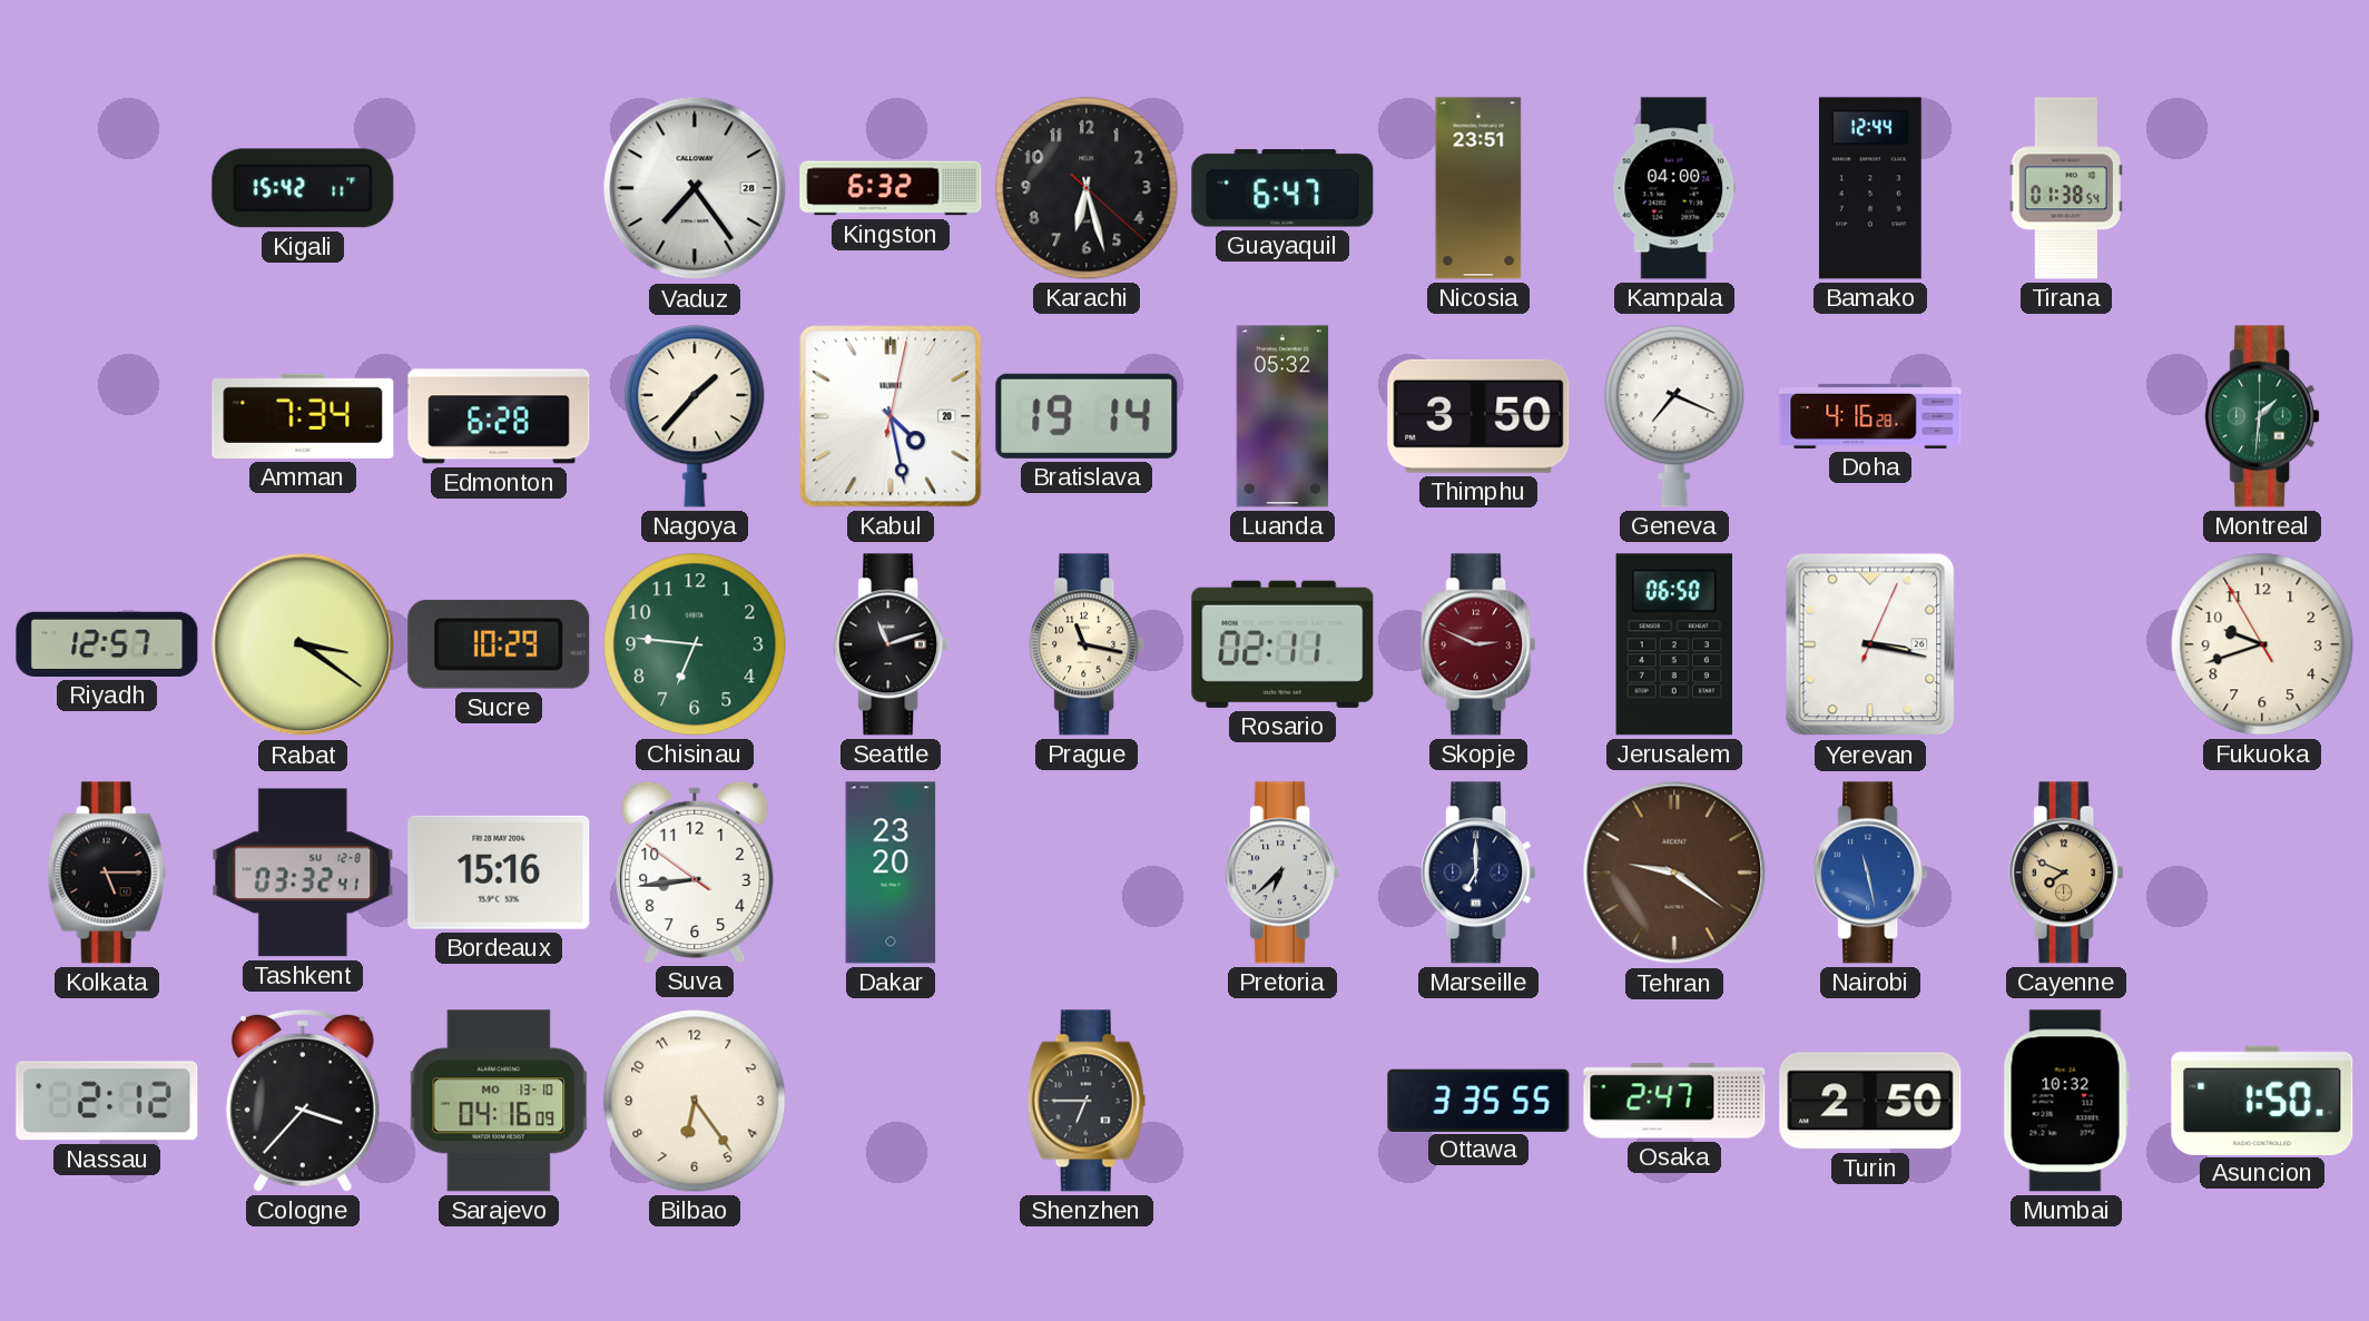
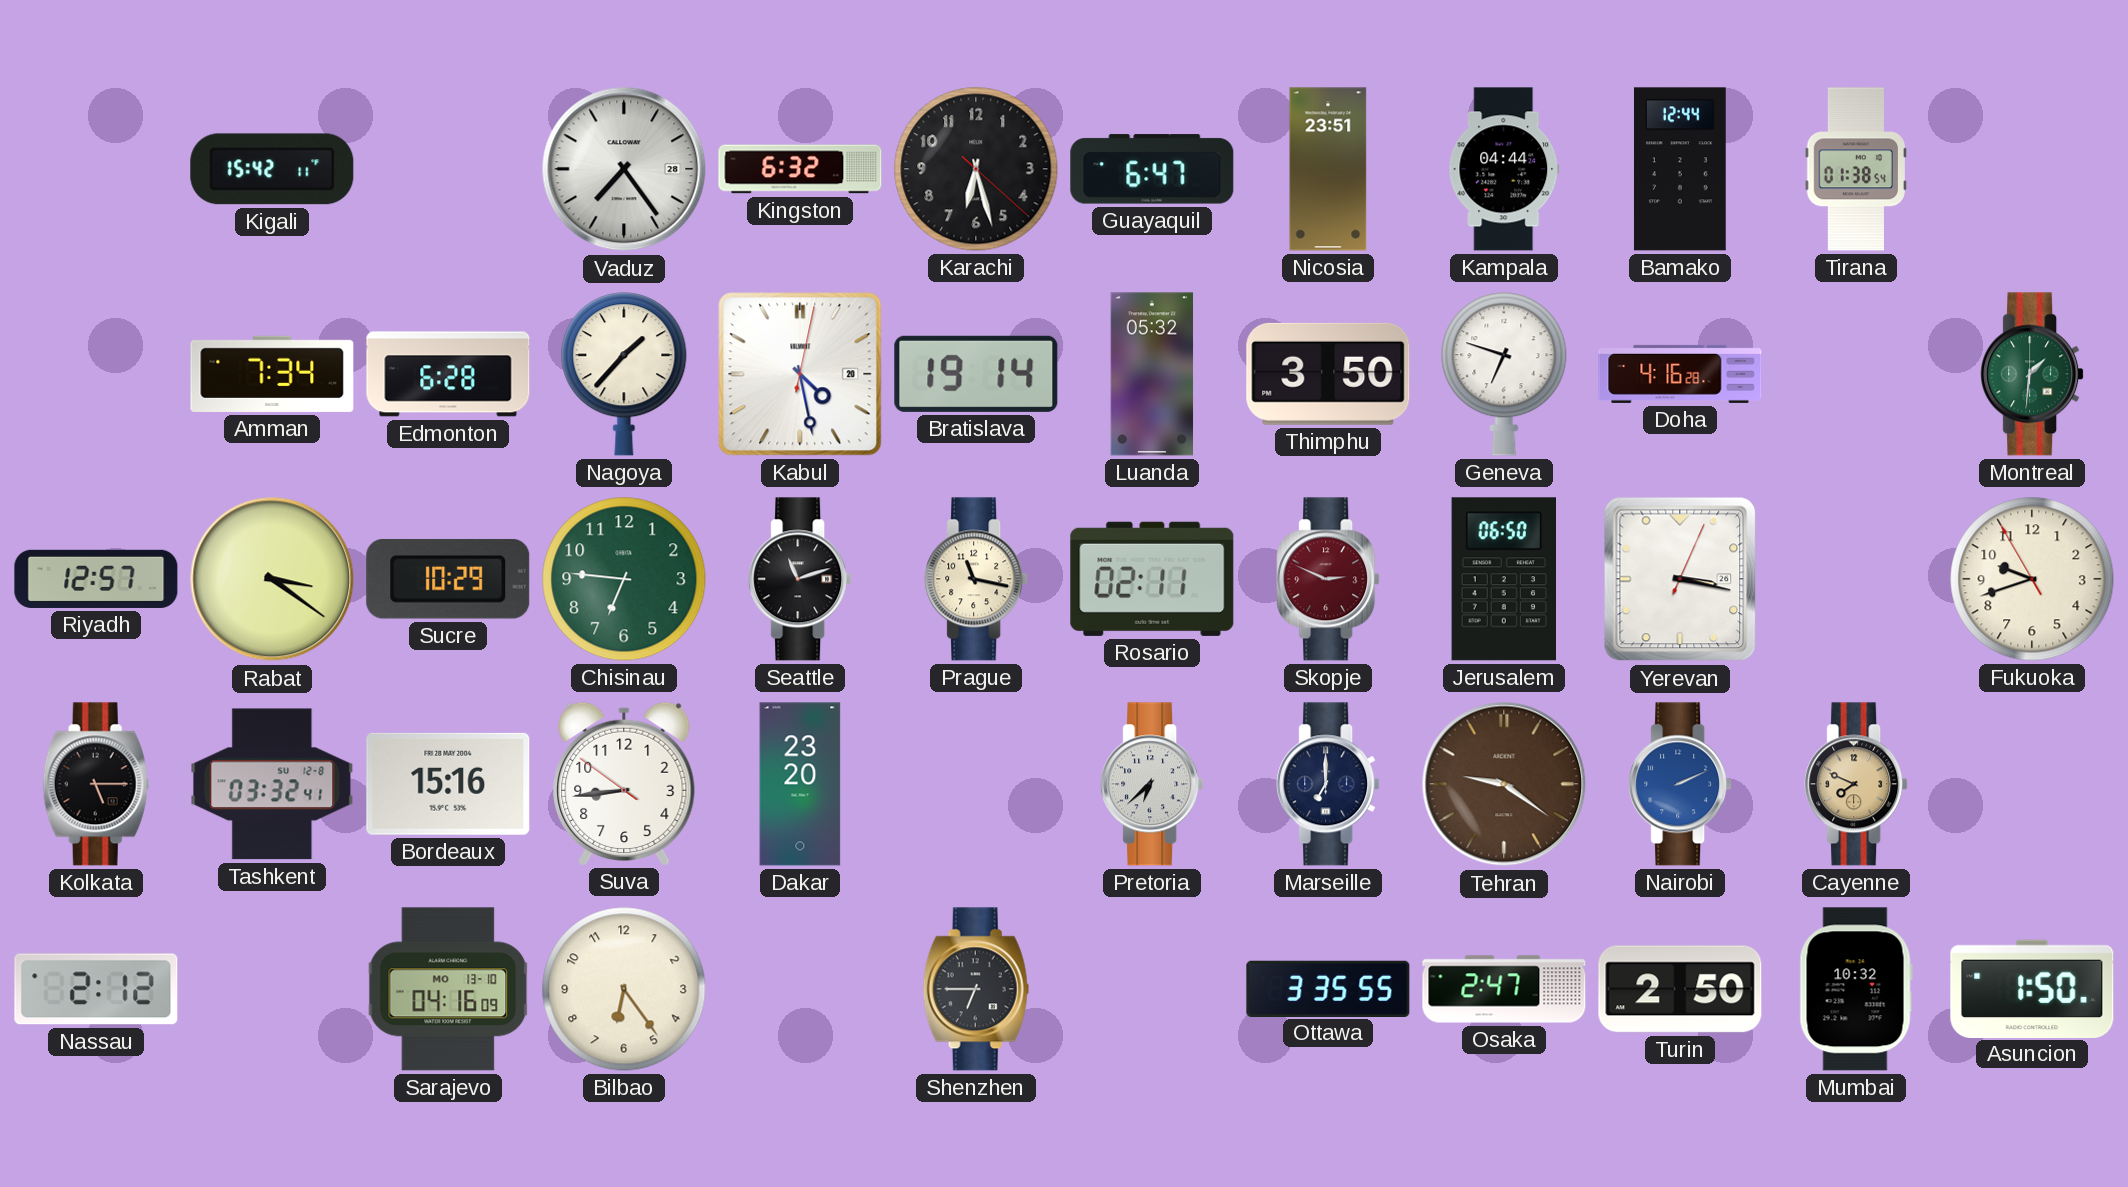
Kampala: 04:00 -> 04:44 (1504, 169)
Geneva: 7:19 -> 6:48 (1504, 374)
Nairobi: 11:28 -> 2:11 (1680, 784)
Cologne: 3:37 -> none (303, 1101)
